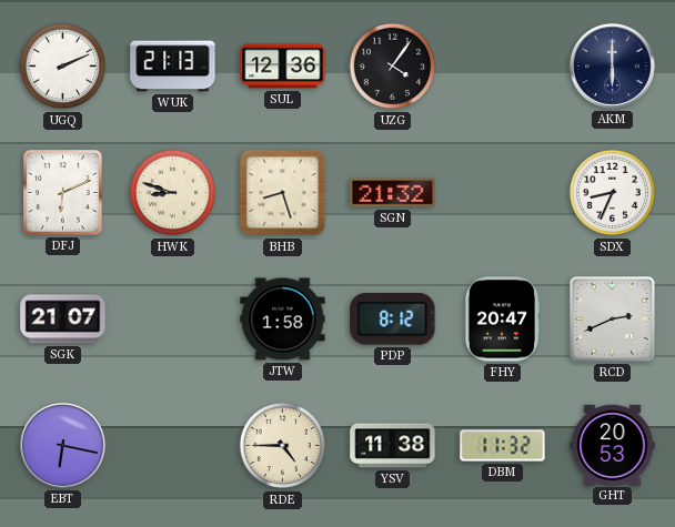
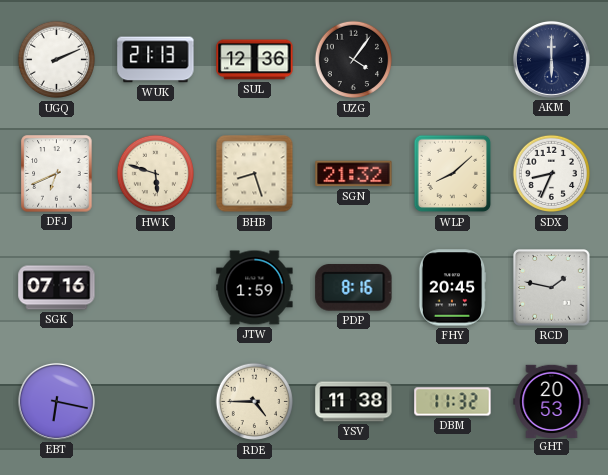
DFJ: 6:11 -> 6:41 (57, 174)
HWK: 8:48 -> 5:48 (156, 174)
WLP: none -> 8:08 (453, 174)
SGK: 21:07 -> 07:16 (57, 288)
JTW: 1:58 -> 1:59 (255, 288)
PDP: 8:12 -> 8:16 (354, 288)
FHY: 20:47 -> 20:45 (452, 288)
RCD: 2:41 -> 1:47 (552, 288)
